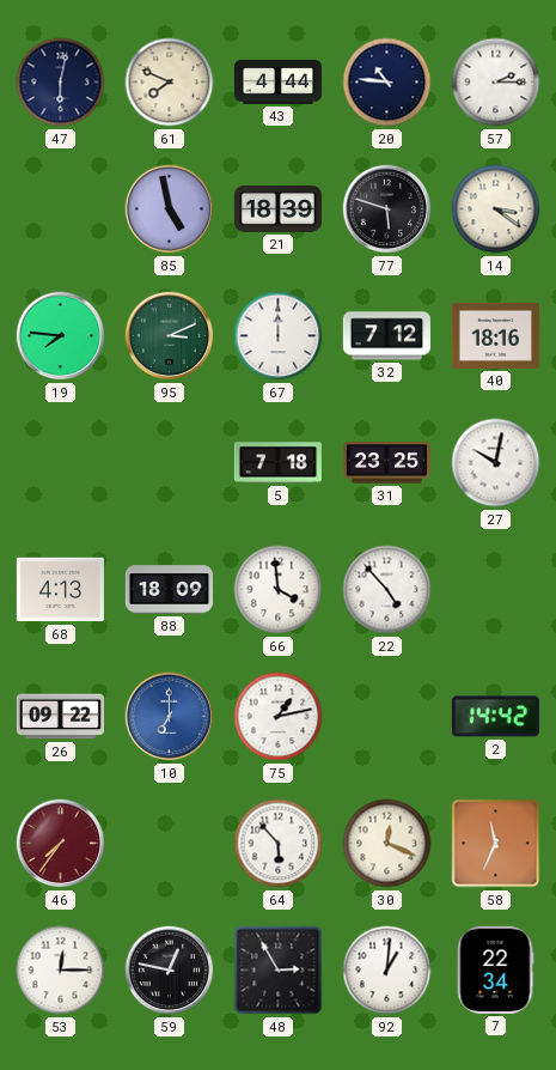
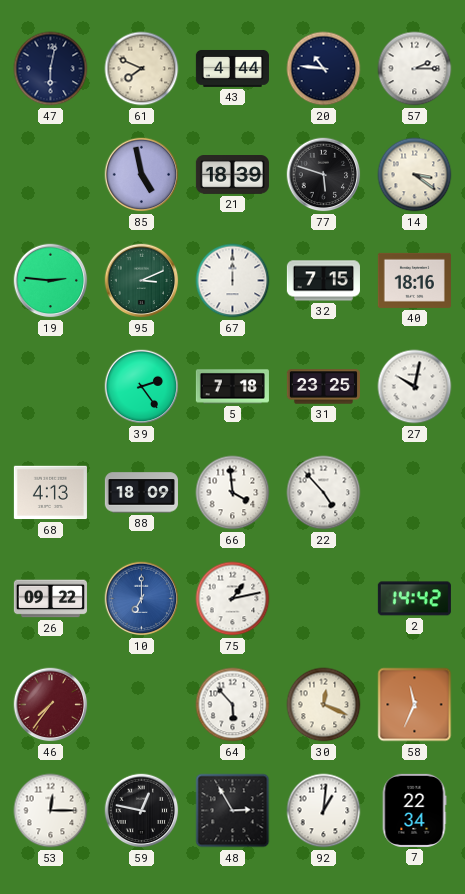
19: 7:46 -> 2:46 (51, 281)
32: 7:12 -> 7:15 (323, 281)
39: none -> 2:24 (142, 387)
